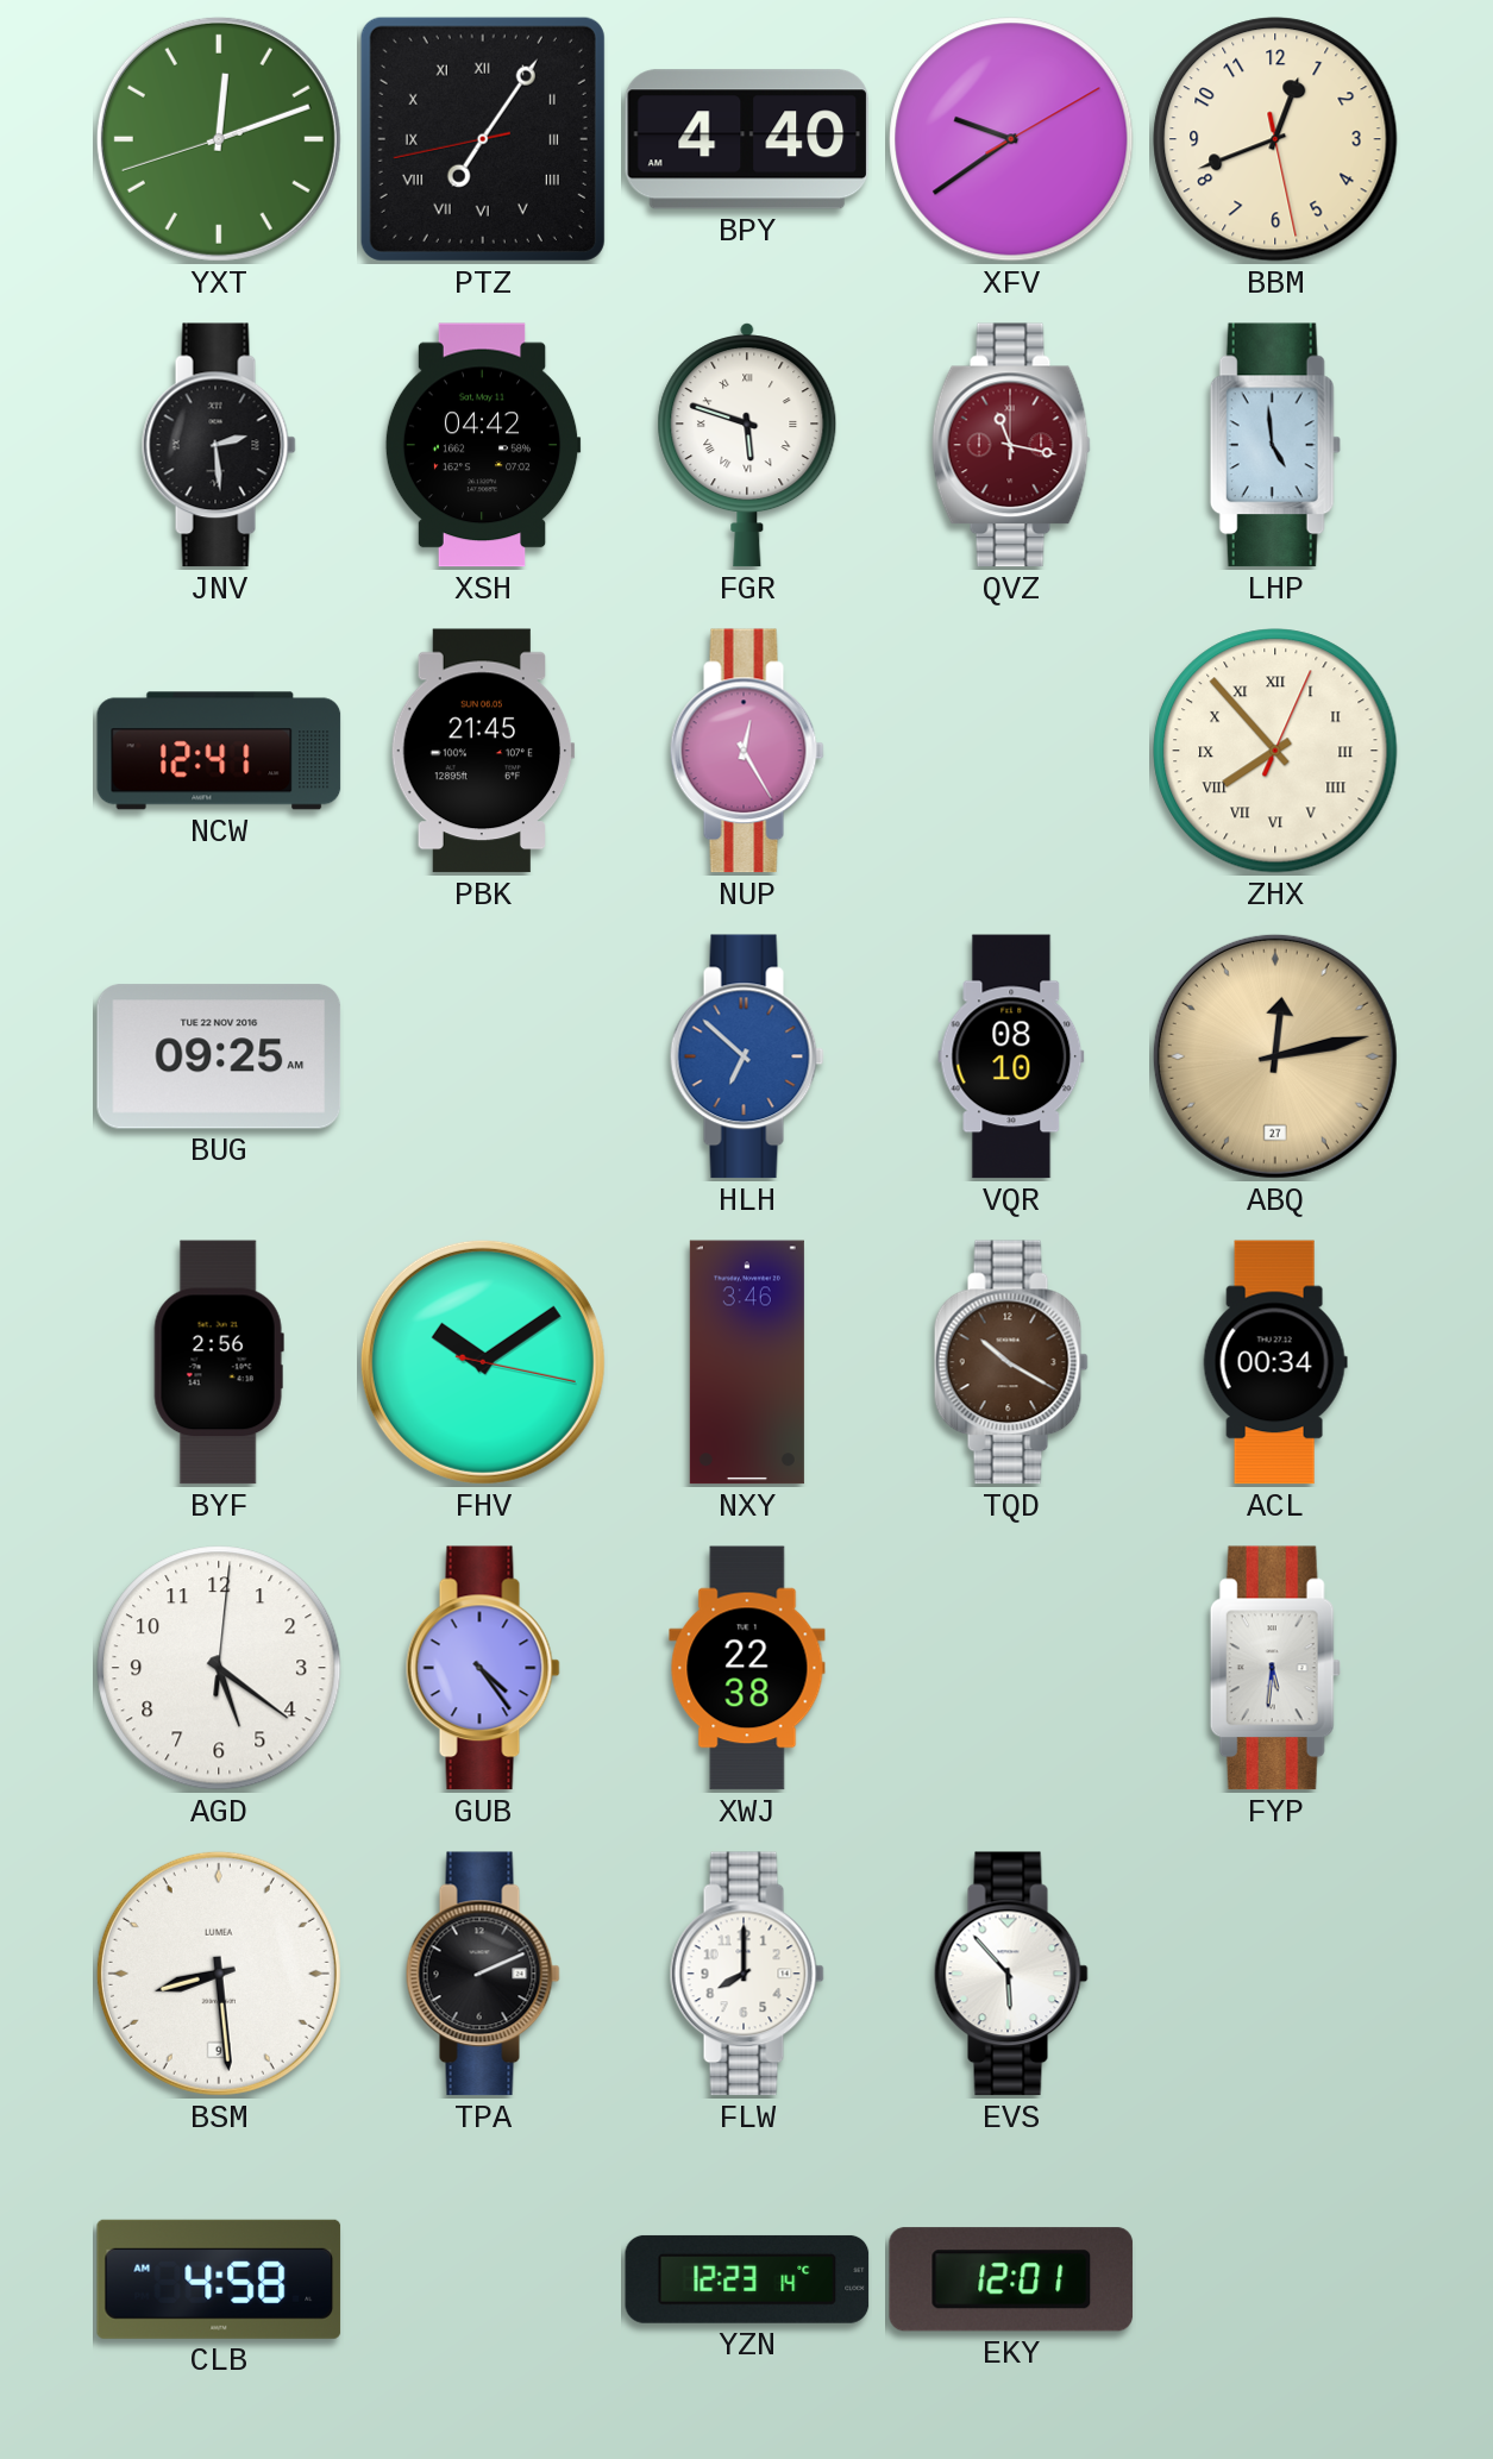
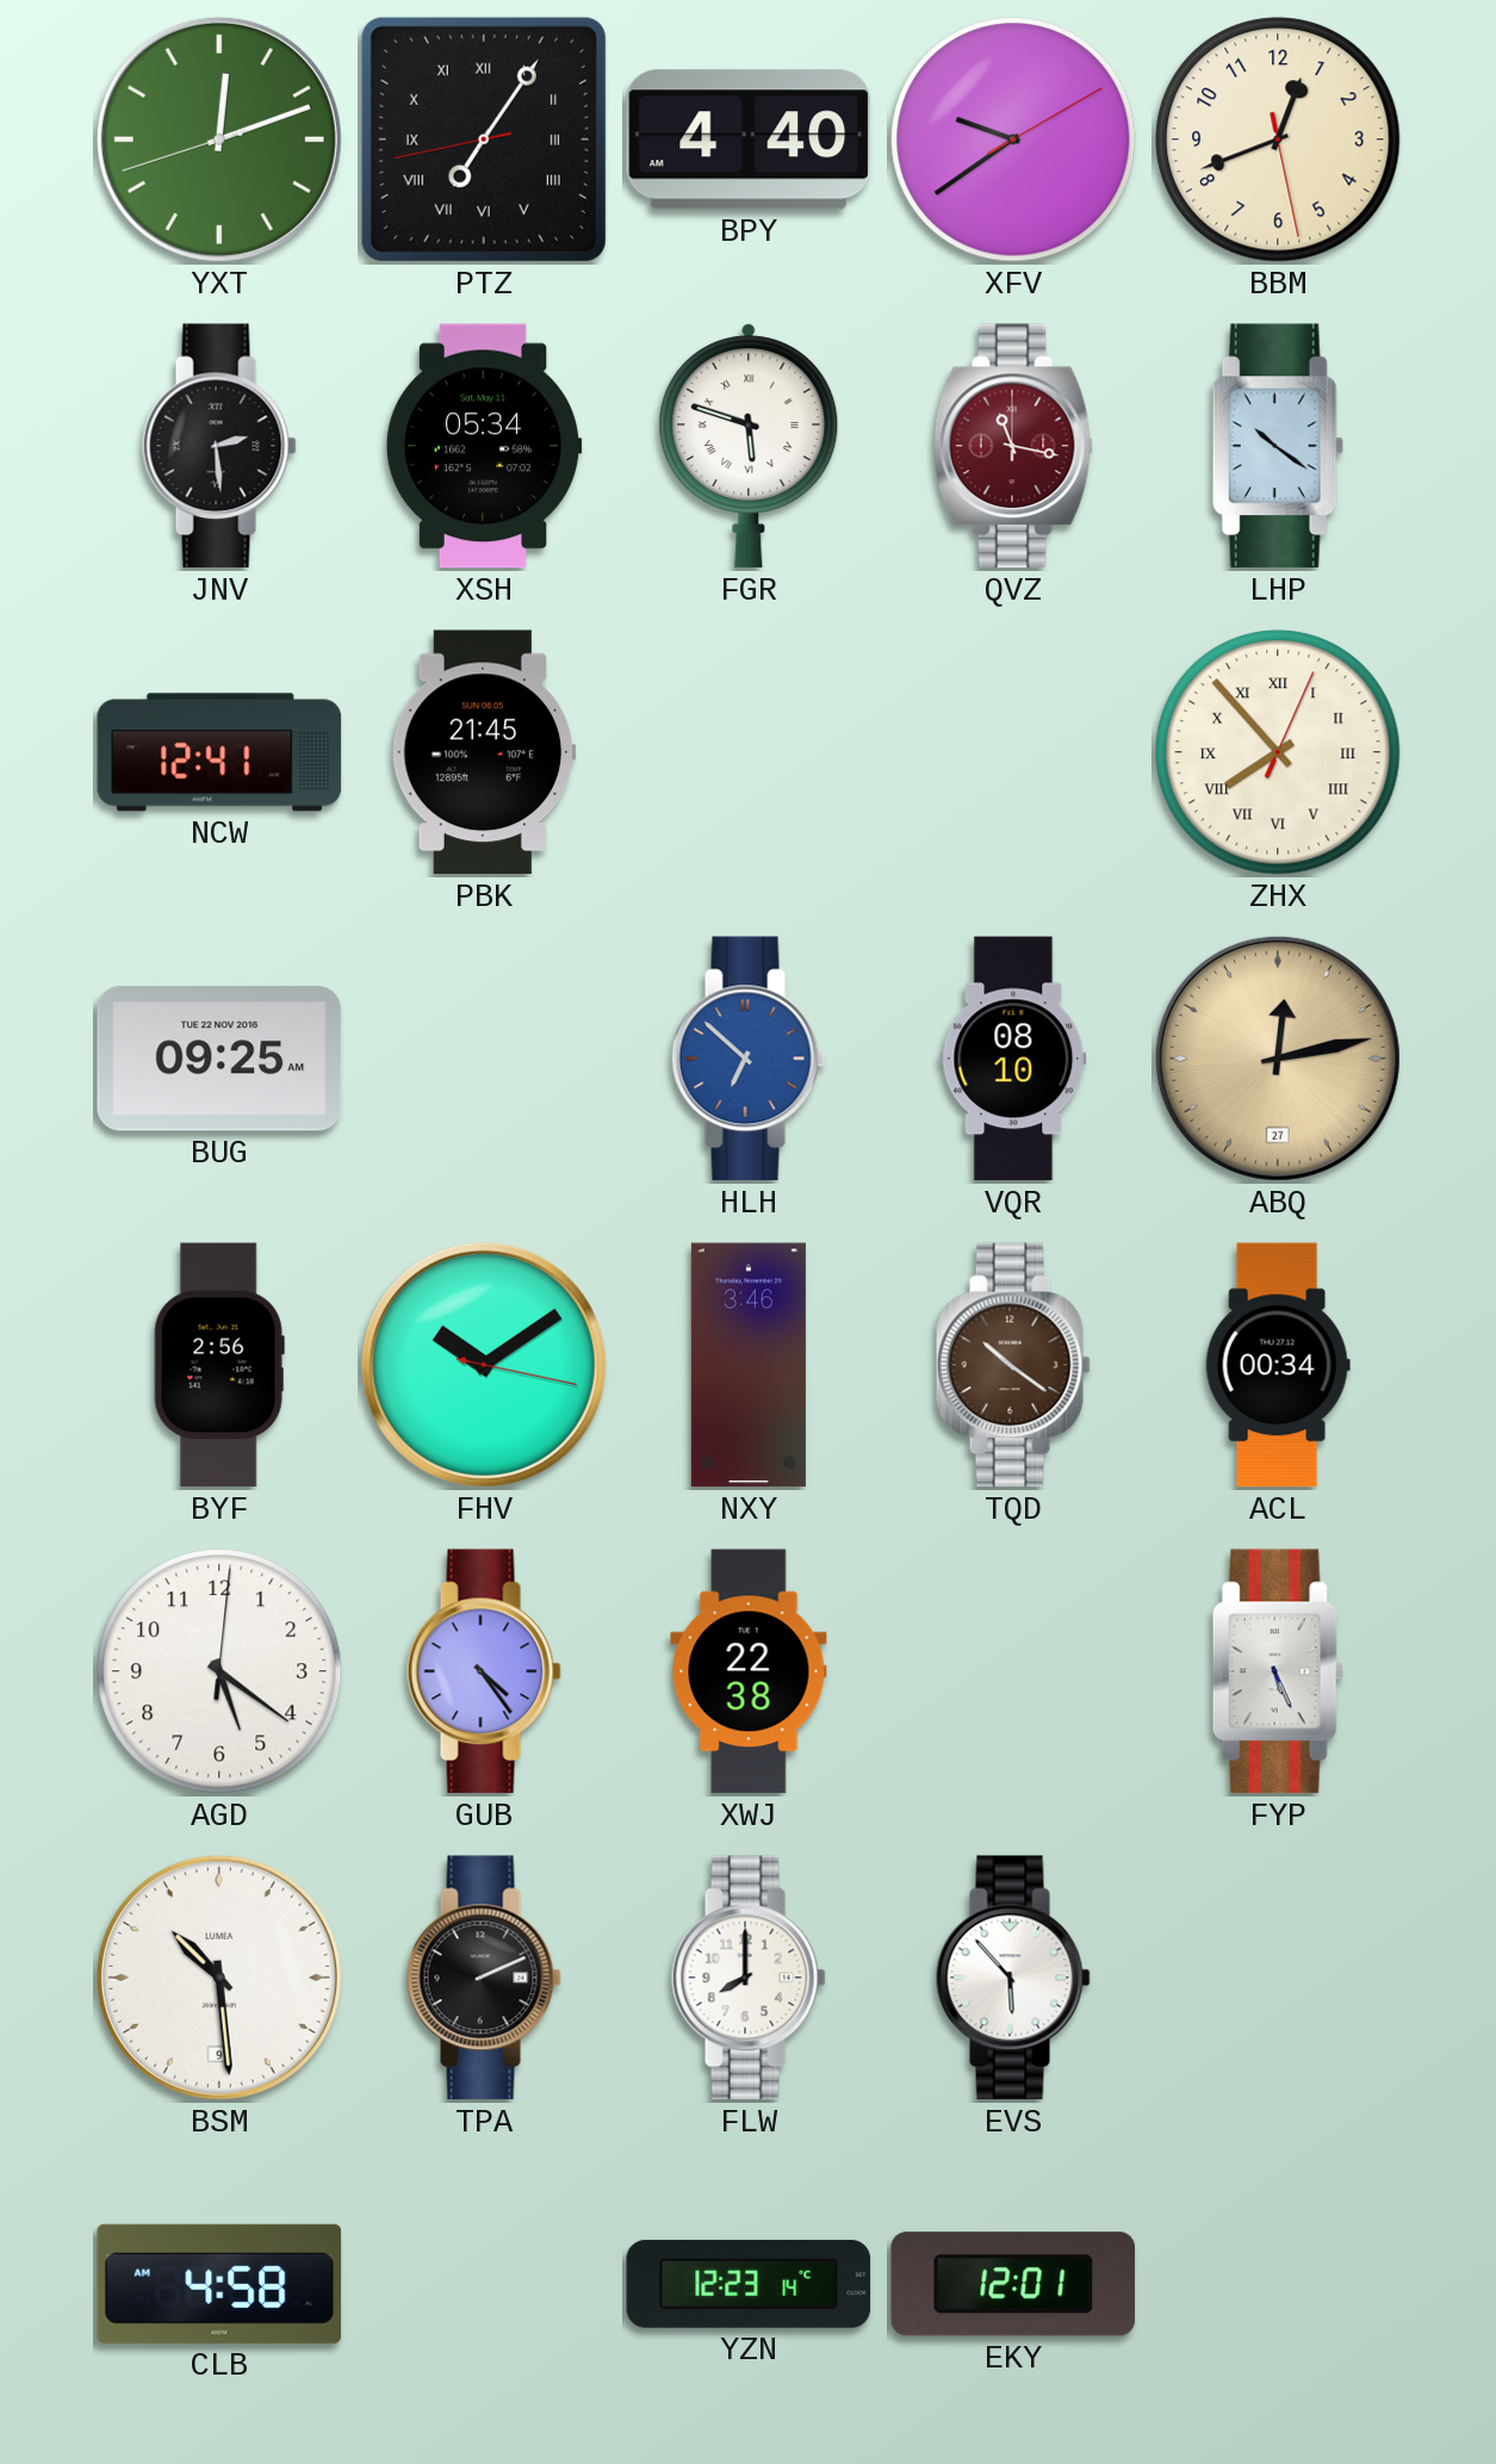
XSH: 04:42 -> 05:34 (484, 446)
LHP: 4:59 -> 10:21 (1278, 446)
NUP: 12:25 -> none (747, 751)
TQD: 10:20 -> 10:21 (1013, 1365)
FYP: 5:31 -> 5:26 (1278, 1671)
BSM: 8:29 -> 10:29 (219, 1978)
